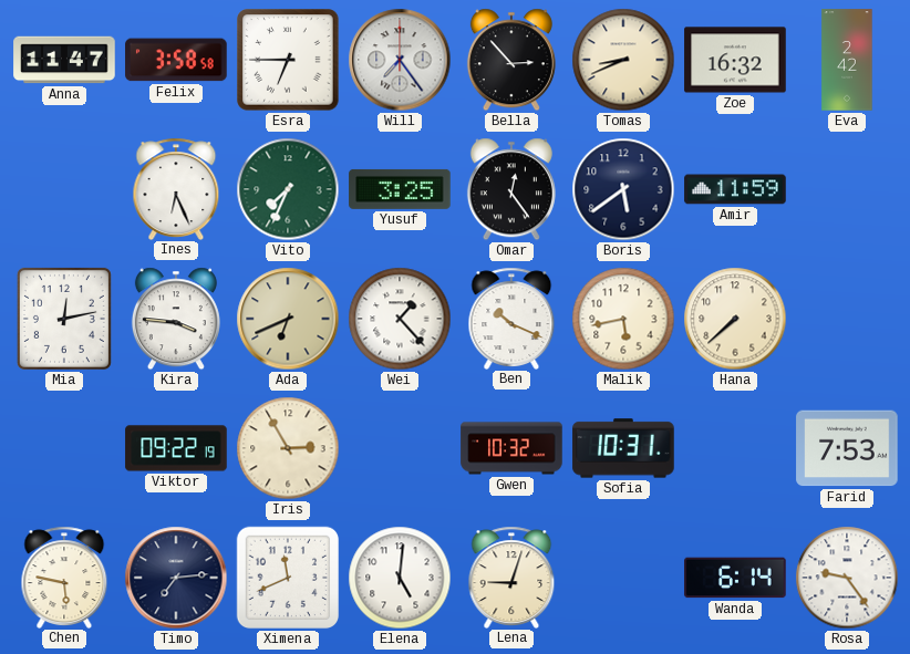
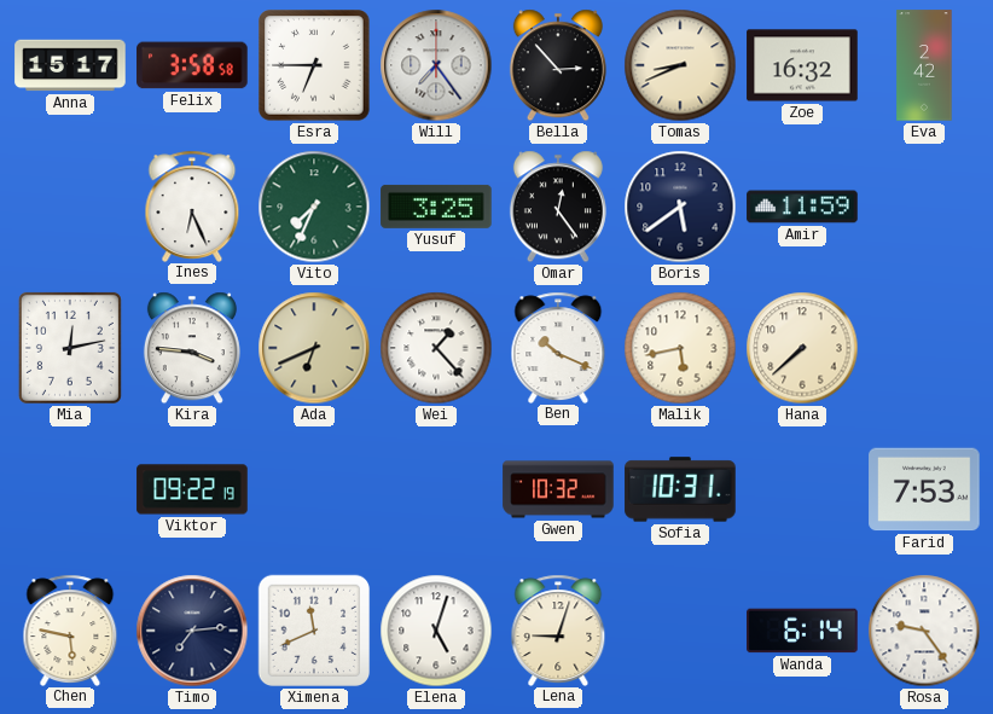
Anna: 11:47 -> 15:17 (70, 65)
Iris: 2:55 -> none (288, 448)
Elena: 5:01 -> 5:03 (436, 631)
